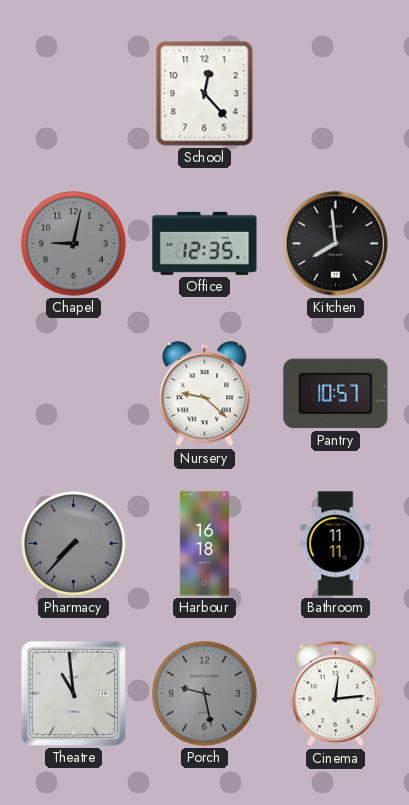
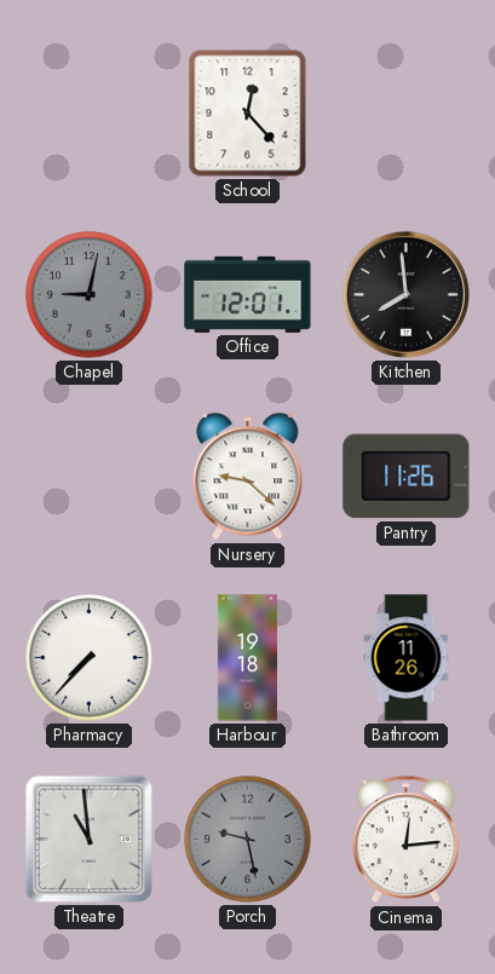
Office: 12:35 -> 12:01 (248, 294)
Pantry: 10:57 -> 11:26 (407, 477)
Pharmacy dial: grey -> white (90, 658)
Harbour: 16:18 -> 19:18 (247, 658)
Bathroom: 11:11 -> 11:26 (407, 658)
